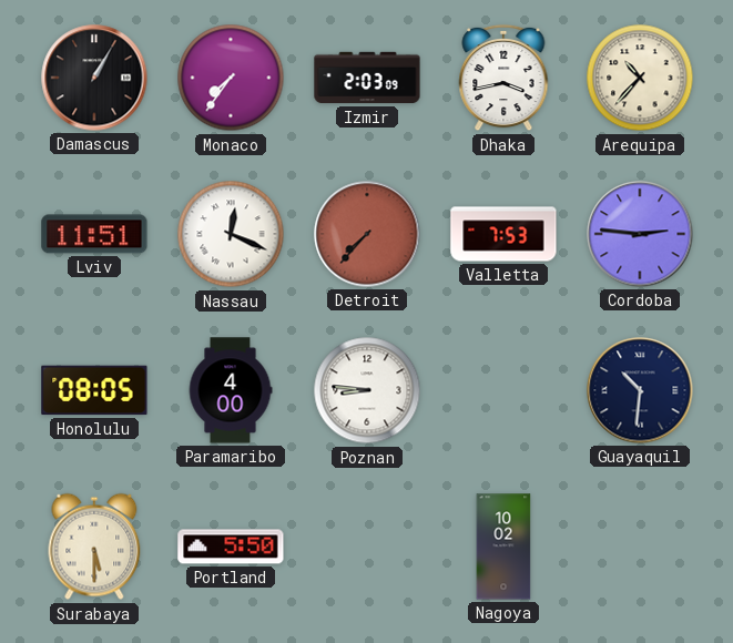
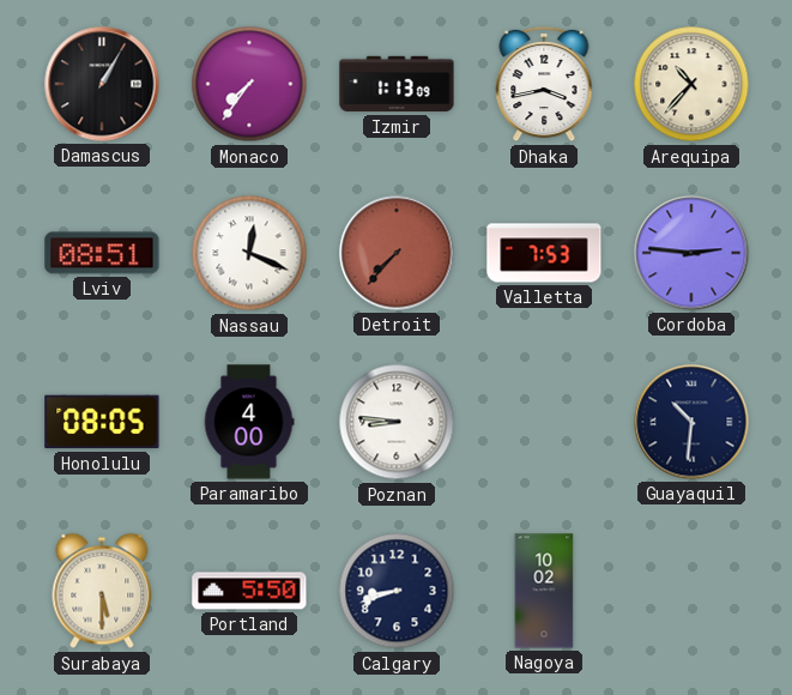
Izmir: 2:03 -> 1:13 (397, 84)
Lviv: 11:51 -> 08:51 (102, 253)
Calgary: none -> 8:42 (397, 591)
